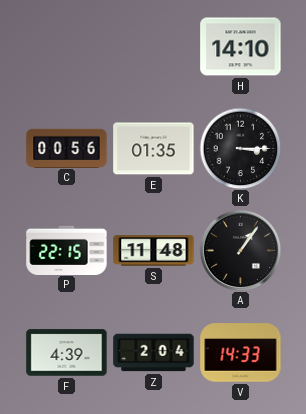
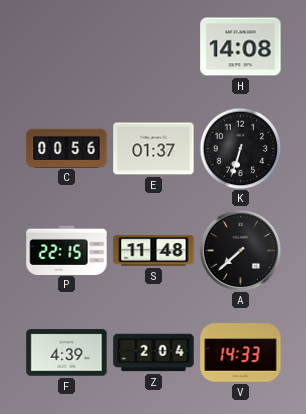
H: 14:10 -> 14:08 (241, 47)
E: 01:35 -> 01:37 (154, 149)
K: 3:15 -> 6:33 (240, 148)
A: 1:06 -> 7:38 (240, 250)
